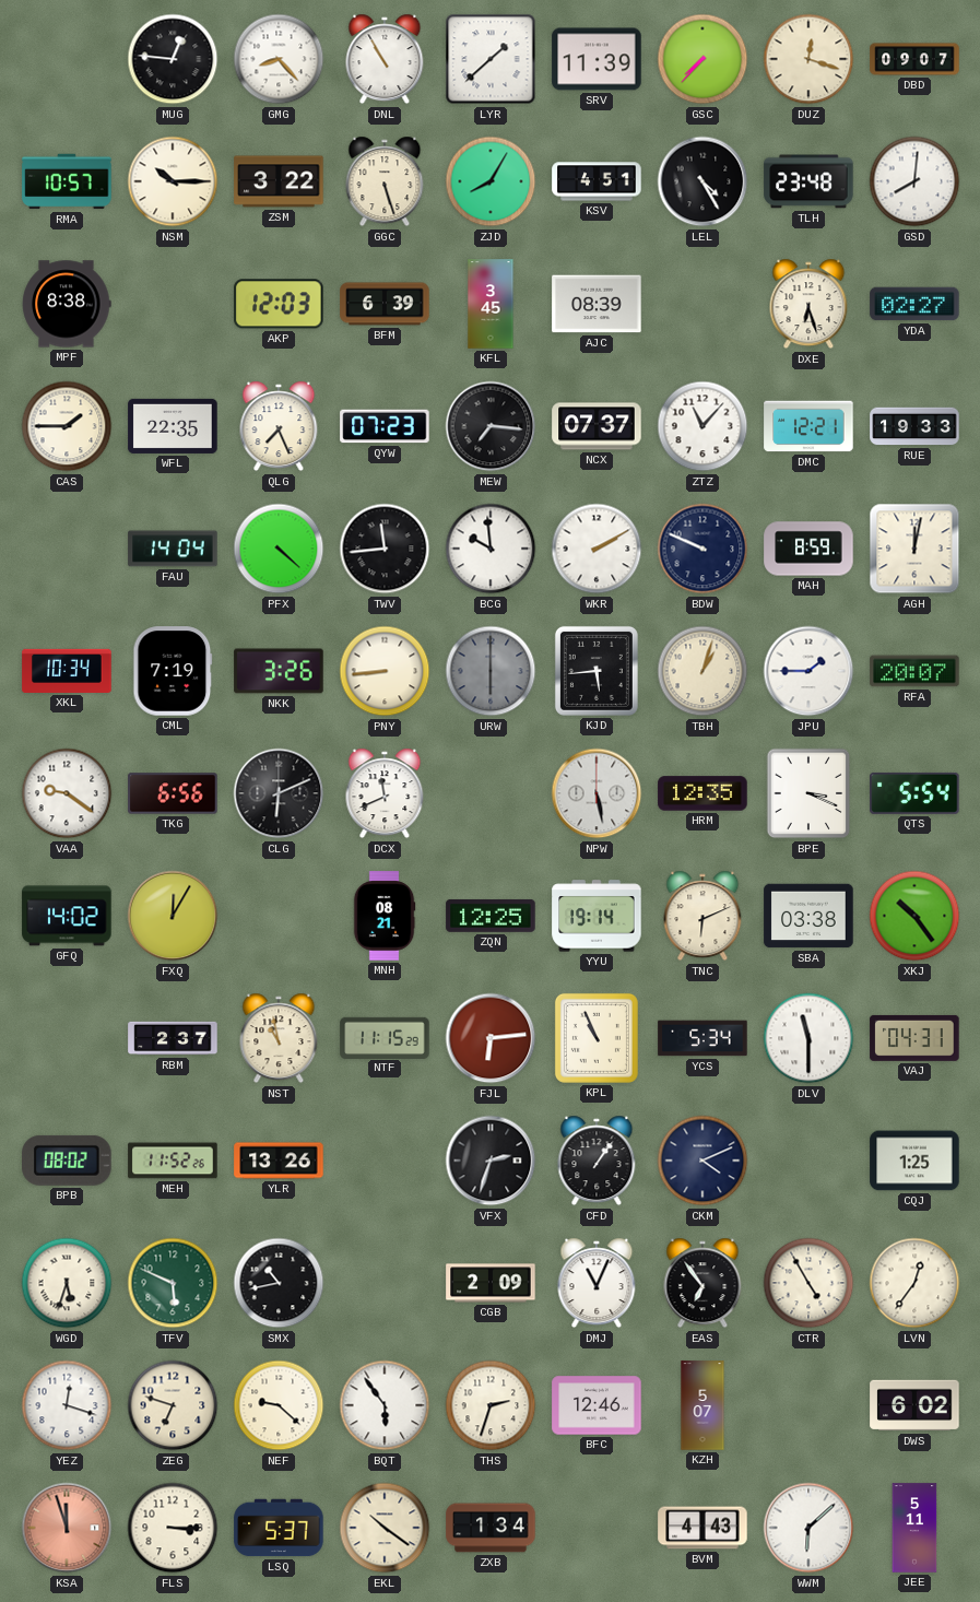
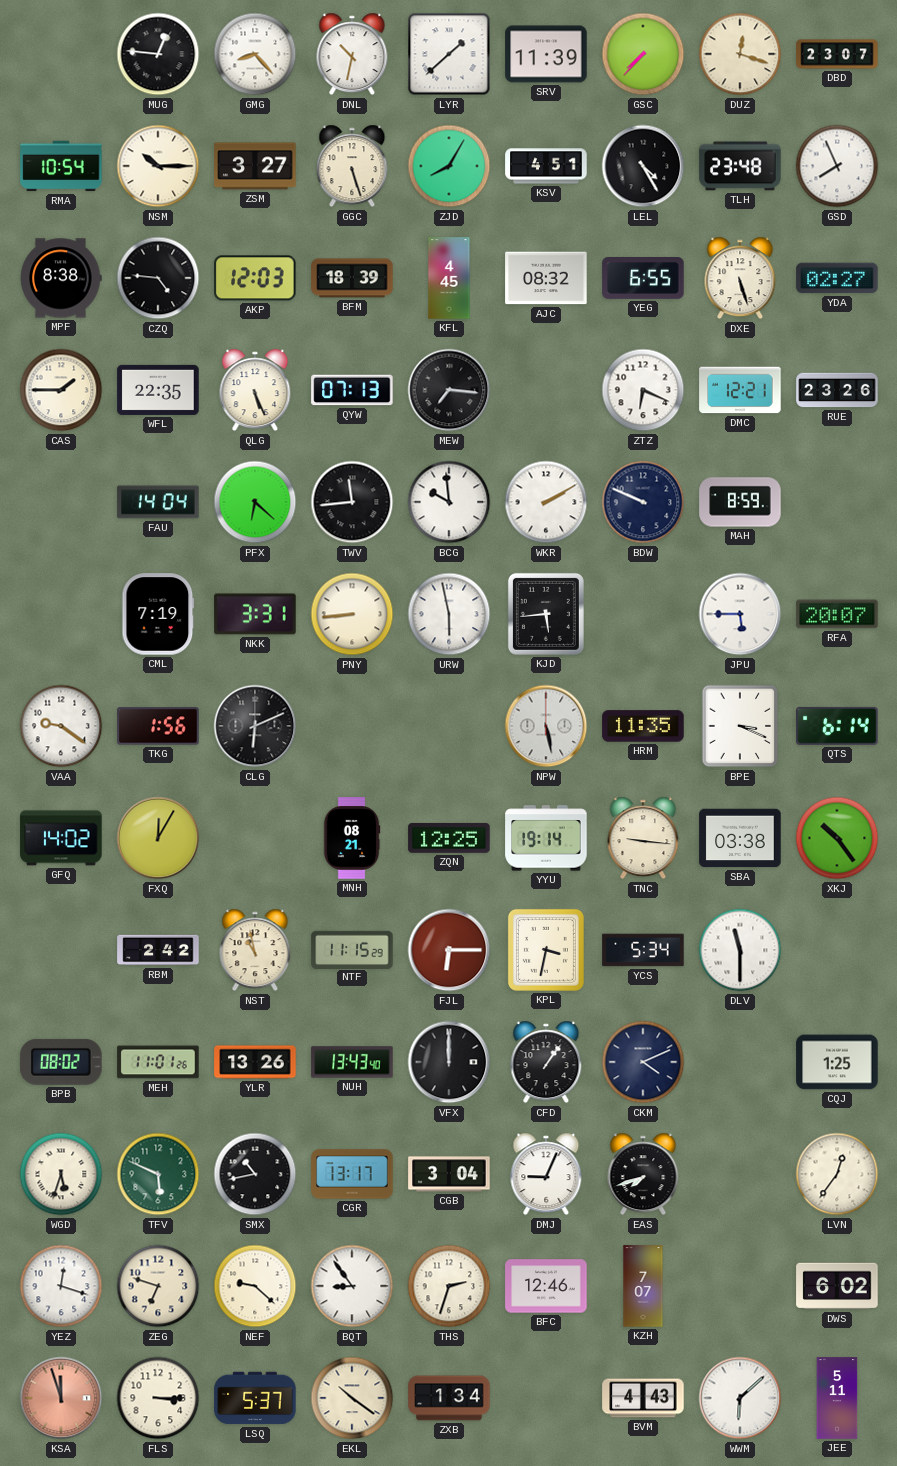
DNL: 10:55 -> 10:32 (352, 54)
DBD: 09:07 -> 23:07 (837, 54)
RMA: 10:57 -> 10:54 (61, 166)
ZSM: 3:22 -> 3:27 (255, 166)
GSD: 8:01 -> 7:56 (837, 166)
CZQ: none -> 4:46 (158, 278)
BFM: 6:39 -> 18:39 (352, 278)
KFL: 3:45 -> 4:45 (449, 278)
AJC: 08:39 -> 08:32 (546, 278)
YEG: none -> 6:55 (643, 279)
DXE: 6:27 -> 5:27 (740, 278)
QLG: 7:26 -> 5:26 (255, 390)
QYW: 07:23 -> 07:13 (352, 390)
NCX: 07:37 -> none (597, 426)
ZTZ: 11:07 -> 6:19 (643, 390)
RUE: 19:33 -> 23:26 (837, 390)
PFX: 4:22 -> 6:22 (255, 502)
AGH: 12:02 -> none (914, 549)
XKL: 10:34 -> none (67, 671)
NKK: 3:26 -> 3:31 (255, 614)
URW: 6:00 -> 5:58 (449, 614)
URW dial: grey -> white (449, 614)
TBH: 1:03 -> none (702, 671)
JPU: 1:45 -> 5:45 (740, 614)
TKG: 6:56 -> 1:56 (158, 726)
DCX: 11:41 -> none (385, 793)
HRM: 12:35 -> 11:35 (643, 726)
QTS: 5:54 -> 6:14 (837, 726)
TNC: 6:11 -> 9:16 (643, 838)
RBM: 2:37 -> 2:42 (158, 950)
FJL: 6:14 -> 6:15 (449, 950)
KPL: 10:56 -> 3:32 (546, 950)
VAJ: 04:31 -> none (914, 1038)
MEH: 11:52 -> 11:01 (158, 1062)
NUH: none -> 13:43 (352, 1062)
VFX: 2:33 -> 12:00 (449, 1062)
CGR: none -> 13:17 (352, 1174)
CGB: 2:09 -> 3:04 (449, 1174)
DMJ: 11:04 -> 9:04 (546, 1174)
EAS: 6:54 -> 7:42 (643, 1174)
CTR: 4:55 -> none (808, 1283)
BQT: 5:54 -> 8:54 (352, 1286)
KZH: 5:07 -> 7:07 (643, 1286)
